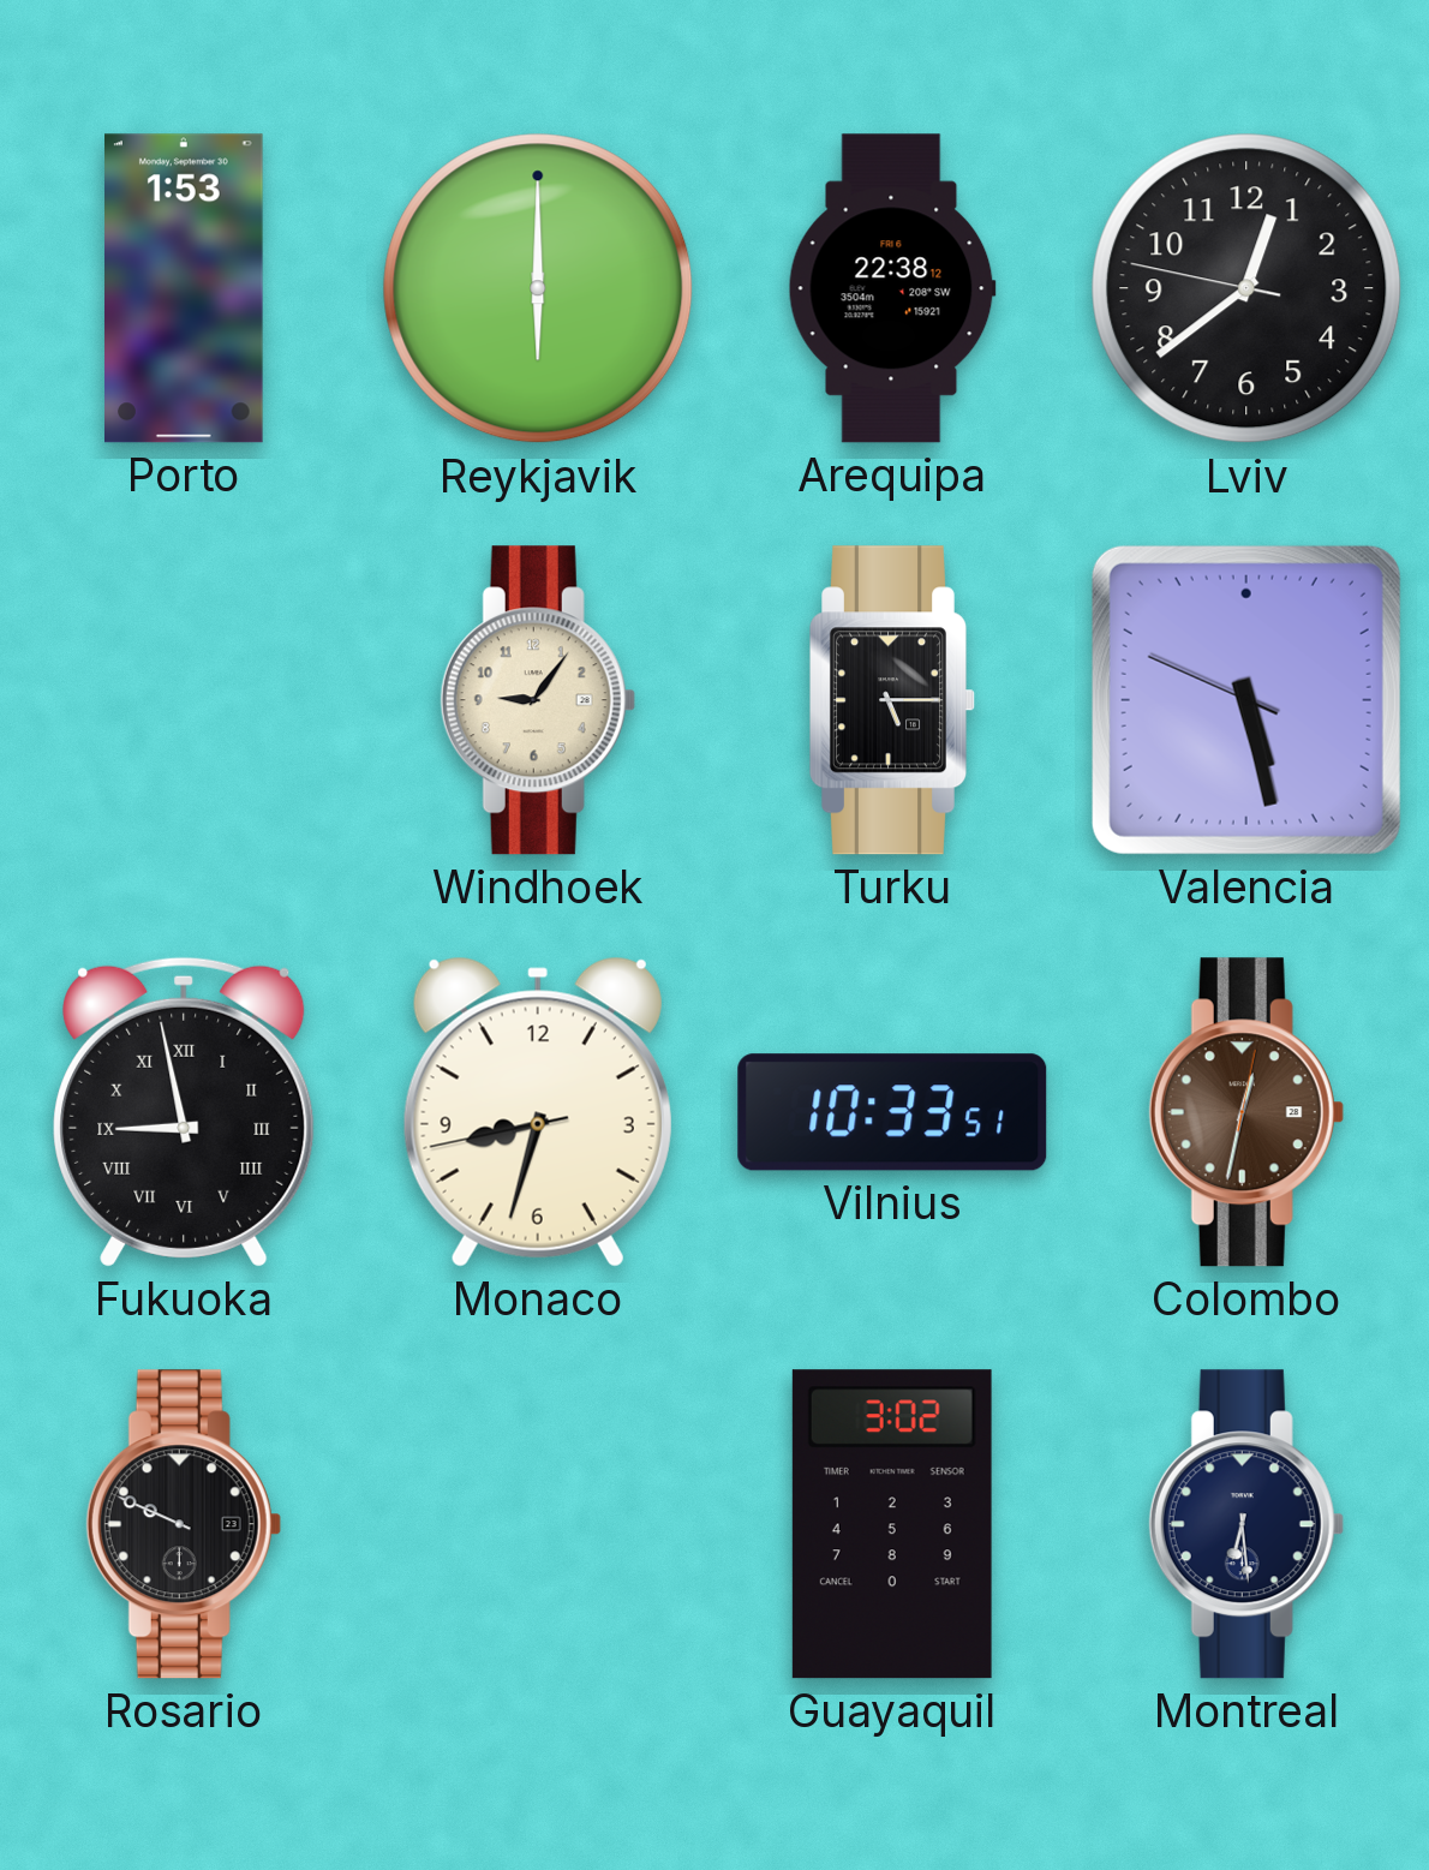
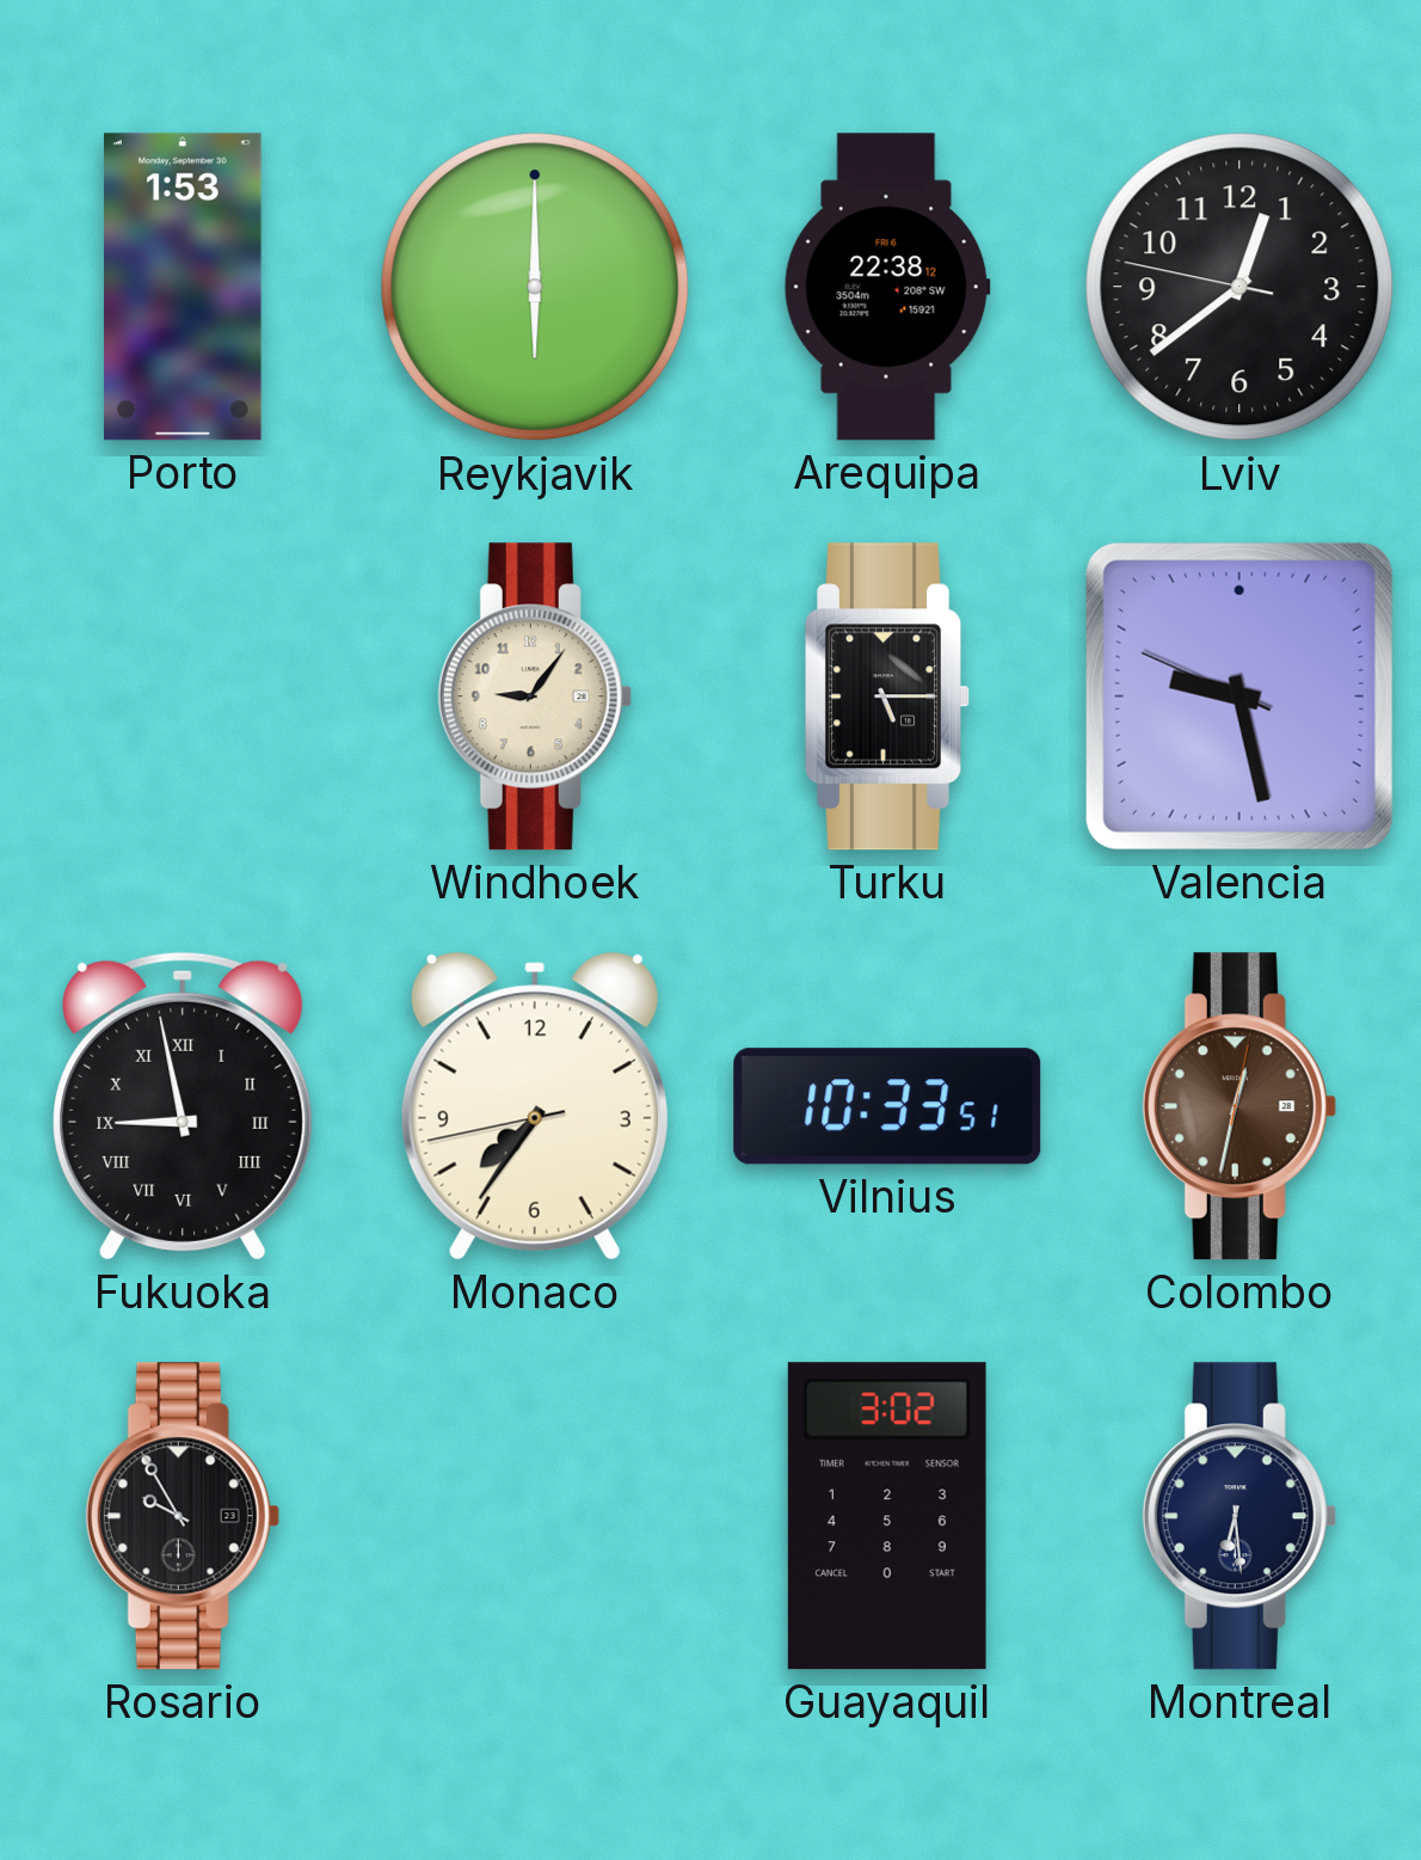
Valencia: 5:27 -> 9:27 (1239, 696)
Monaco: 8:32 -> 7:35 (535, 1106)
Rosario: 9:49 -> 9:55 (183, 1516)
